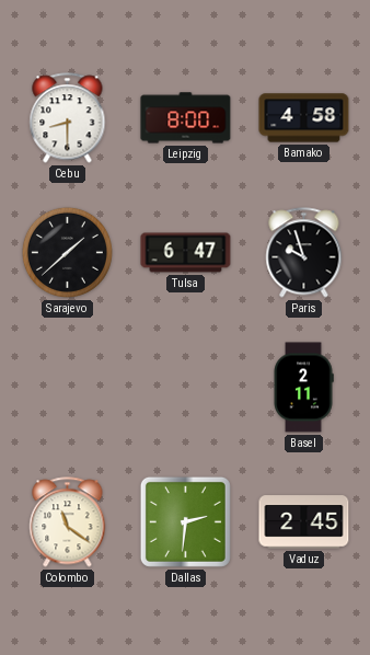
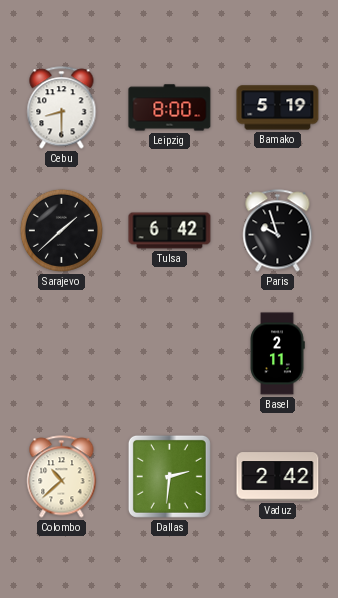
Bamako: 4:58 -> 5:19 (278, 108)
Tulsa: 6:47 -> 6:42 (170, 231)
Colombo: 11:21 -> 10:38 (62, 477)
Vaduz: 2:45 -> 2:42 (278, 477)
